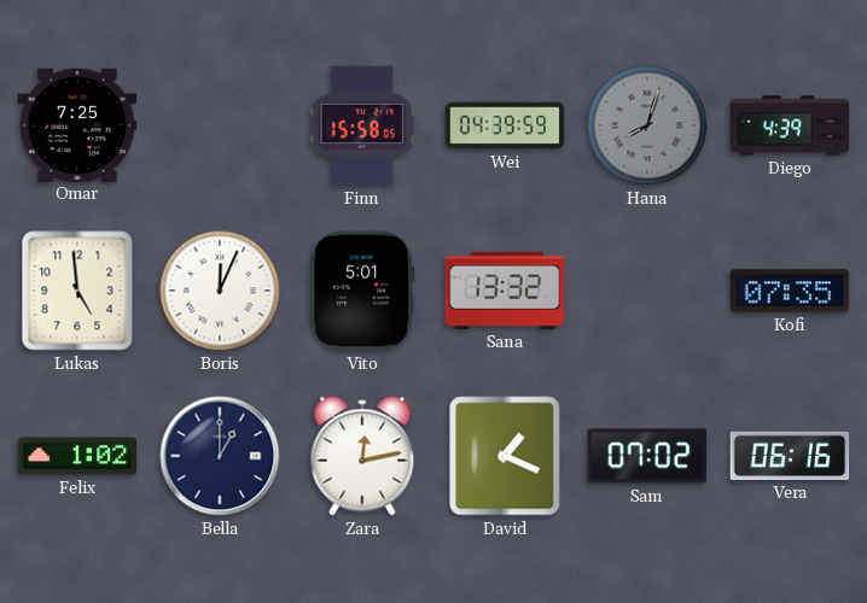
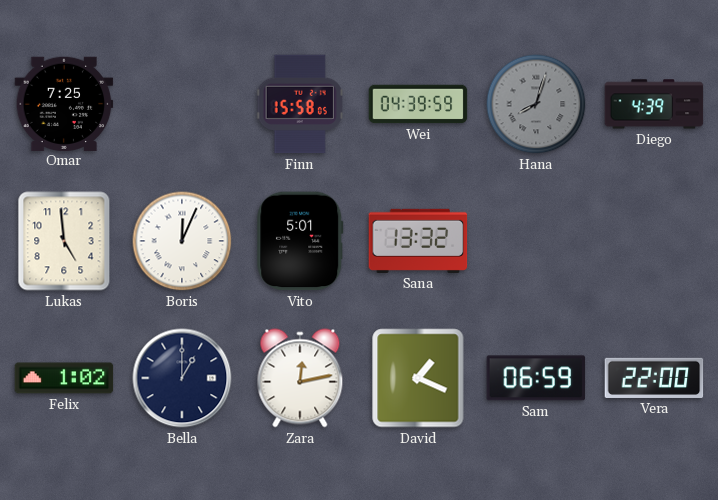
Kofi: 07:35 -> none (790, 291)
Sam: 07:02 -> 06:59 (536, 378)
Vera: 06:16 -> 22:00 (654, 378)
